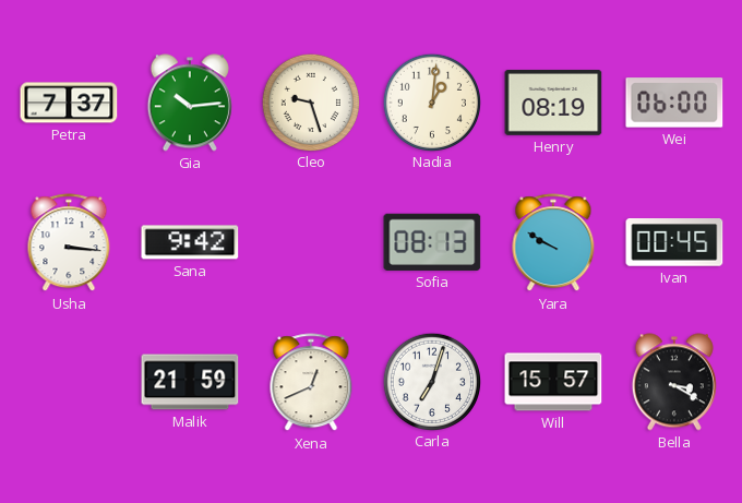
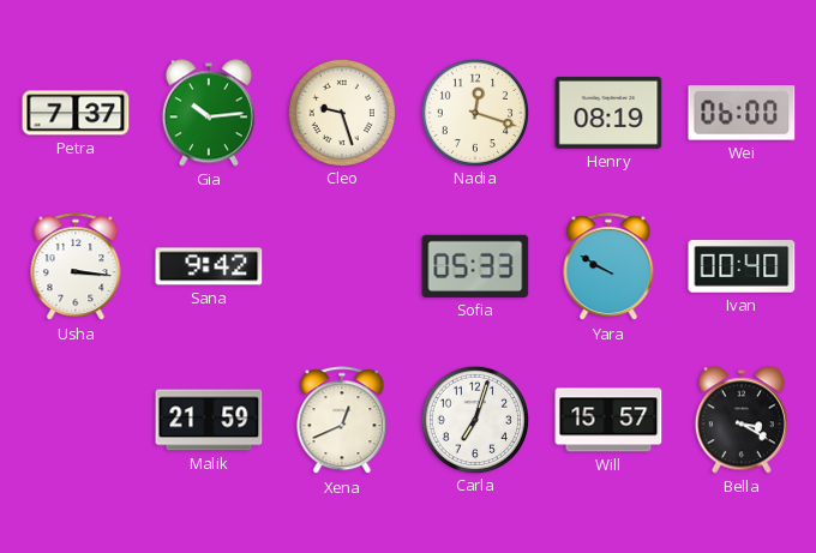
Nadia: 1:01 -> 12:18 (474, 112)
Sofia: 08:13 -> 05:33 (475, 266)
Ivan: 00:45 -> 00:40 (742, 266)
